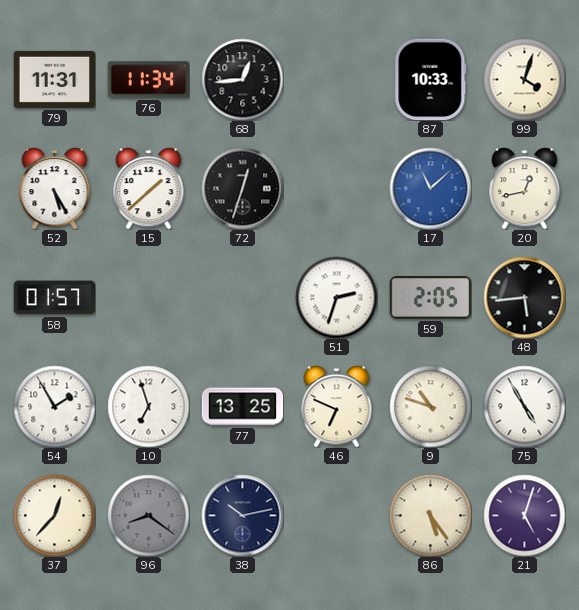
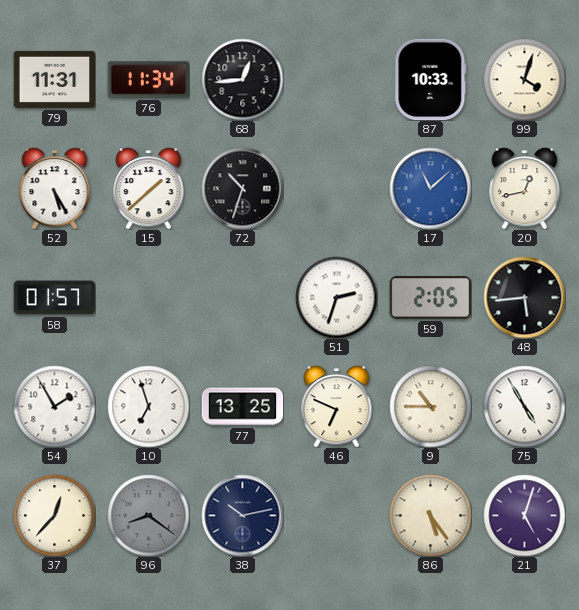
72: 12:33 -> 10:33 (242, 188)
9: 10:48 -> 10:45 (430, 406)
